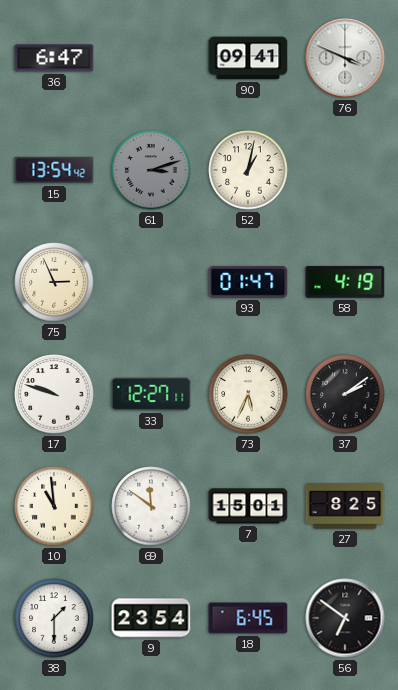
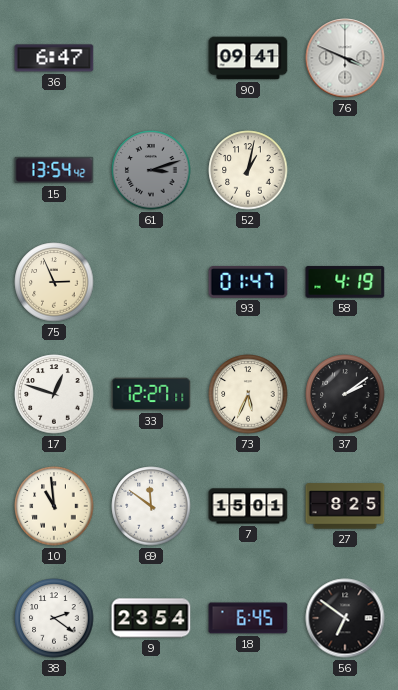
17: 9:48 -> 12:48 (54, 394)
38: 1:30 -> 2:21 (54, 618)
